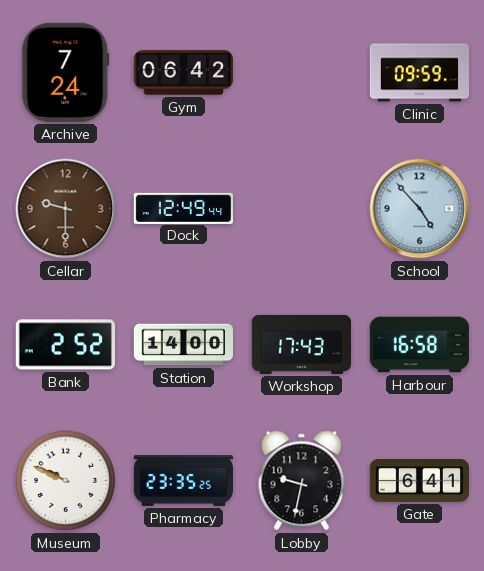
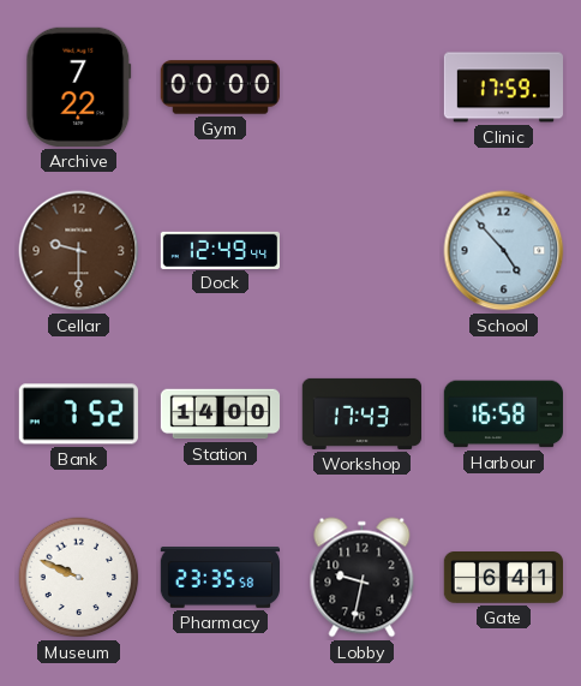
Archive: 7:24 -> 7:22 (79, 87)
Gym: 06:42 -> 00:00 (220, 88)
Clinic: 09:59 -> 17:59 (504, 88)
Bank: 2:52 -> 7:52 (78, 414)
Pharmacy: 23:35:25 -> 23:35:58 (220, 578)
